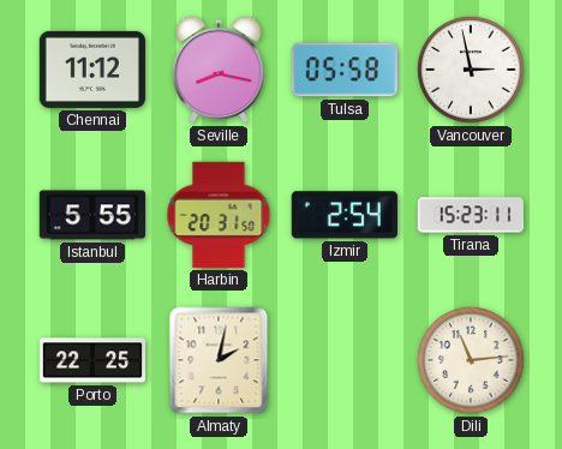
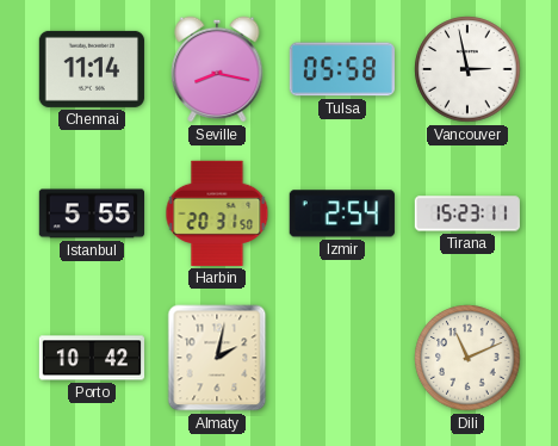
Chennai: 11:12 -> 11:14 (92, 69)
Porto: 22:25 -> 10:42 (91, 358)
Dili: 11:14 -> 11:11 (467, 358)
